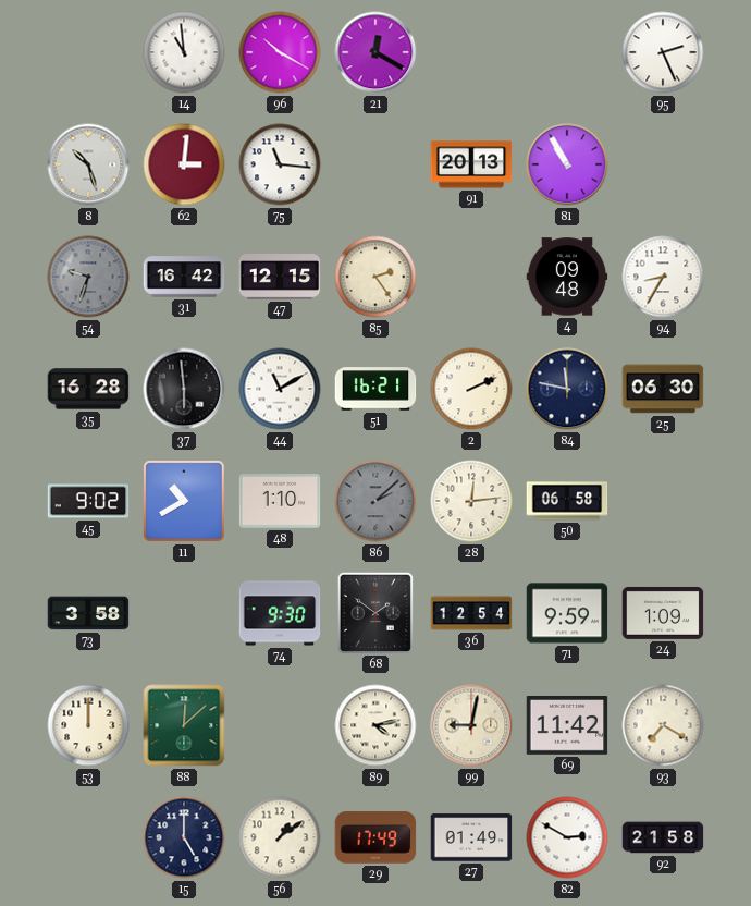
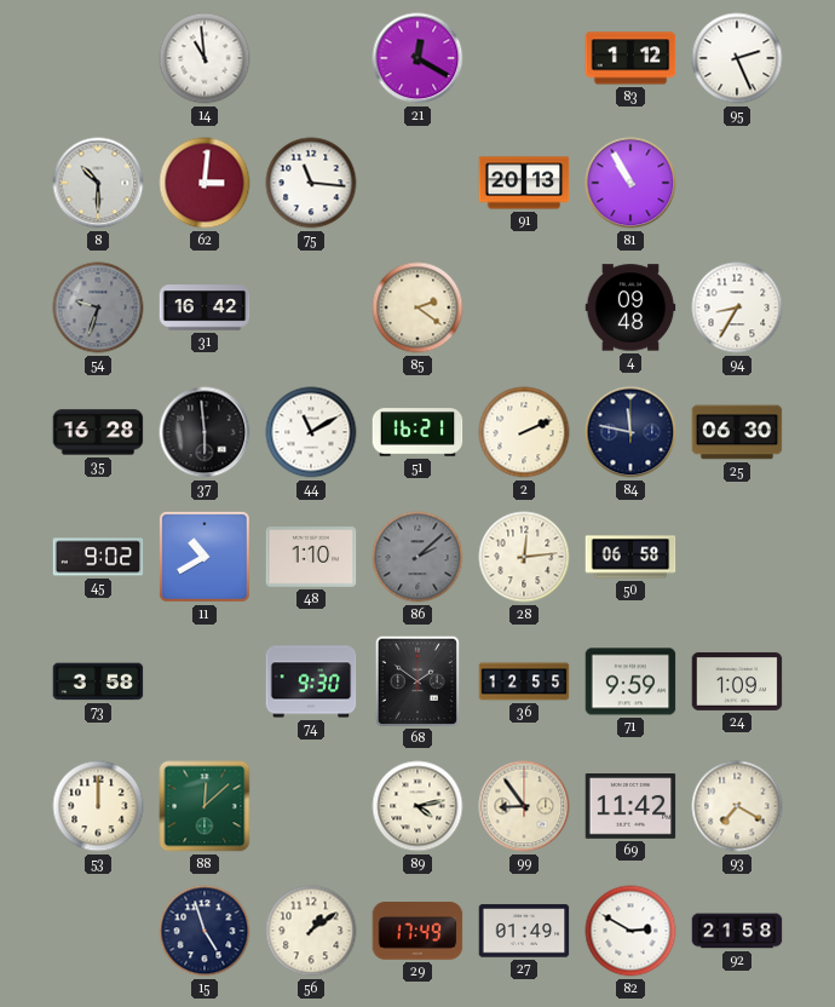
96: 10:20 -> none (280, 52)
83: none -> 1:12 (630, 58)
8: 10:27 -> 10:30 (98, 183)
47: 12:15 -> none (280, 277)
85: 2:24 -> 2:21 (417, 307)
36: 12:54 -> 12:55 (524, 681)
99: 9:02 -> 8:54 (524, 806)
15: 5:00 -> 4:57 (205, 931)
